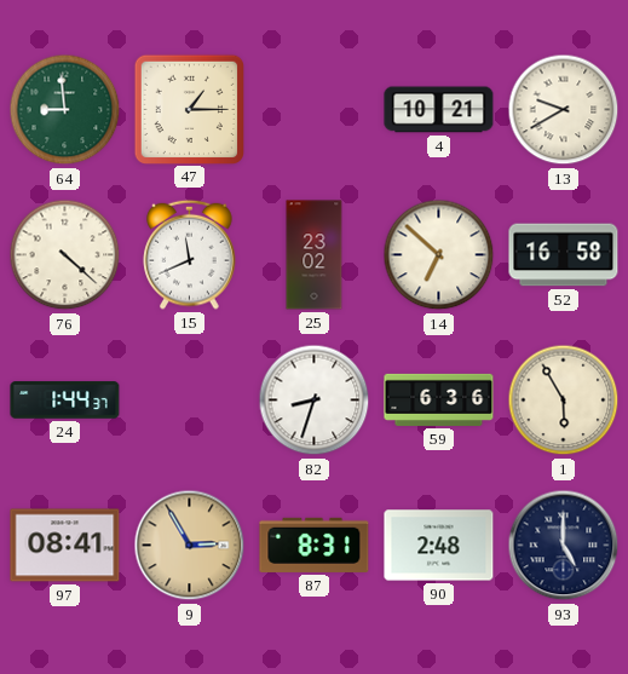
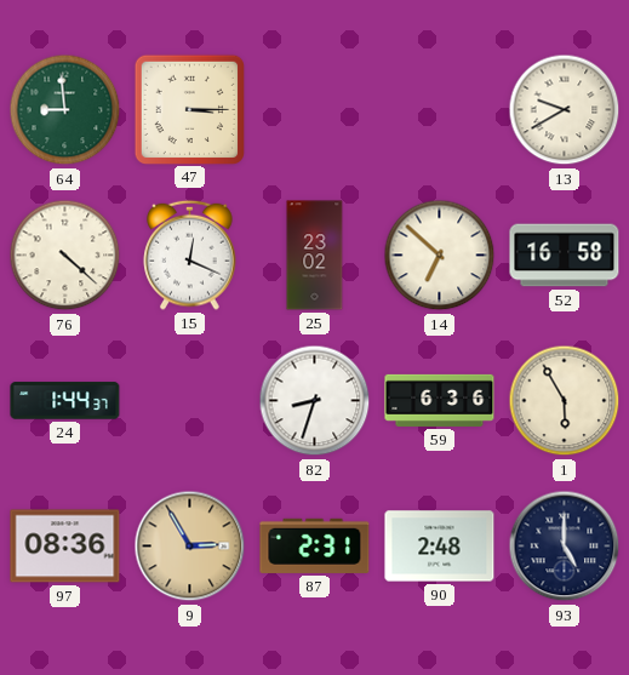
47: 1:15 -> 3:15 (189, 109)
4: 10:21 -> none (439, 110)
15: 11:41 -> 12:19 (190, 254)
97: 08:41 -> 08:36 (65, 547)
87: 8:31 -> 2:31 (315, 545)
